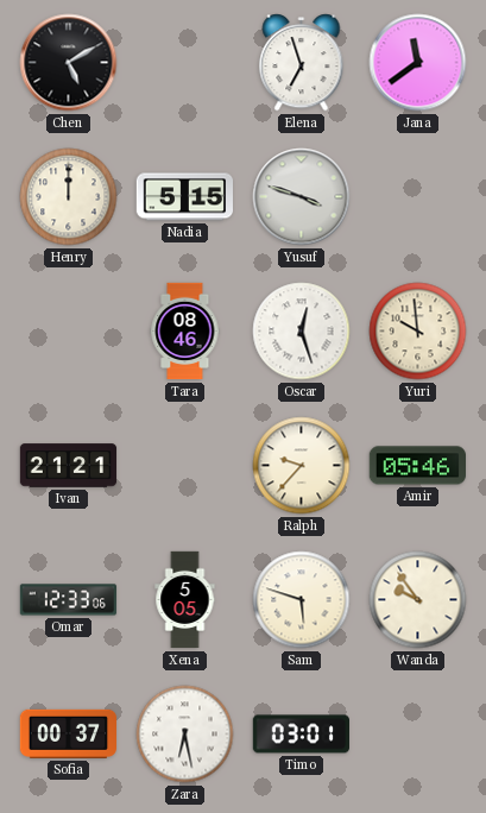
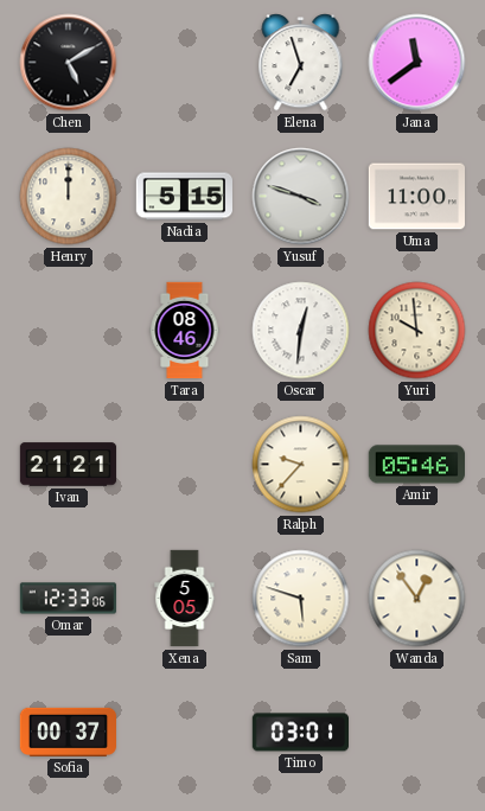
Uma: none -> 11:00 (416, 197)
Oscar: 12:27 -> 12:31 (301, 331)
Wanda: 9:54 -> 12:54 (417, 599)
Zara: 6:28 -> none (185, 735)
